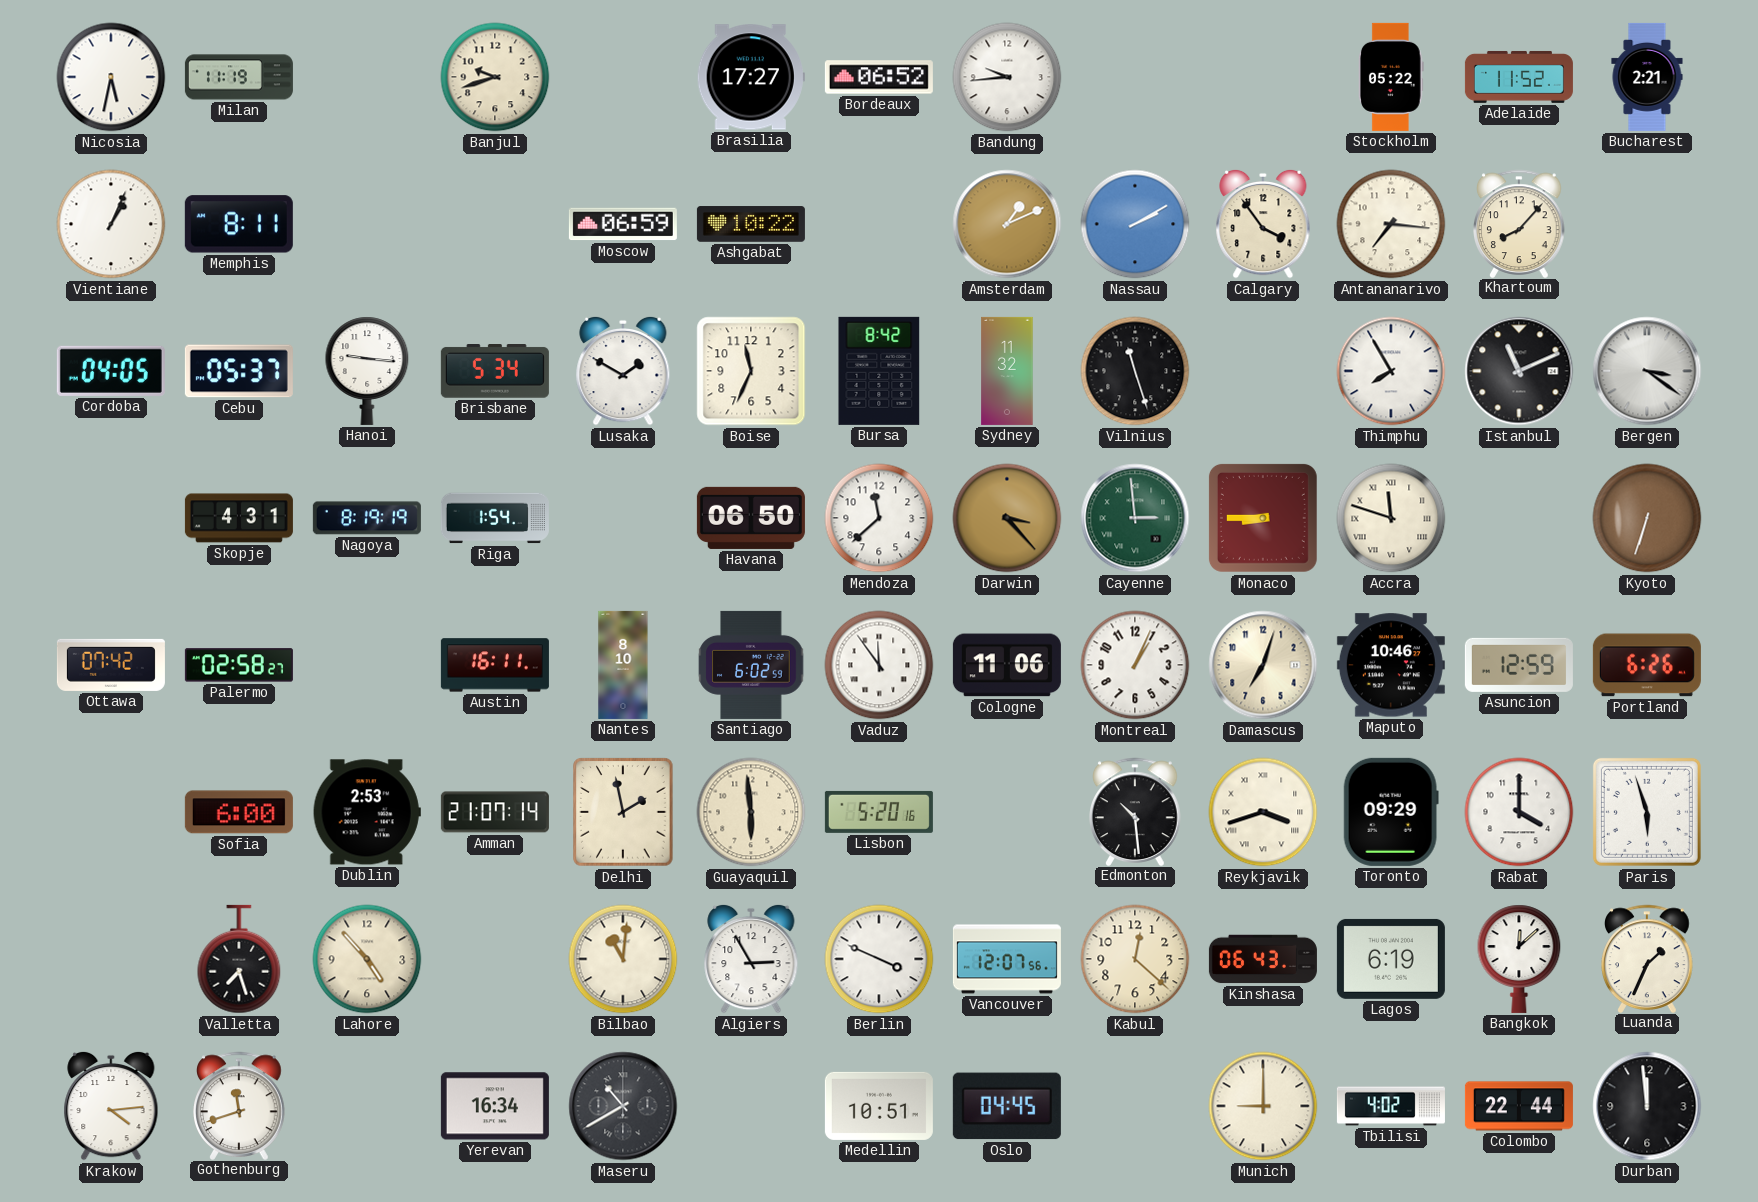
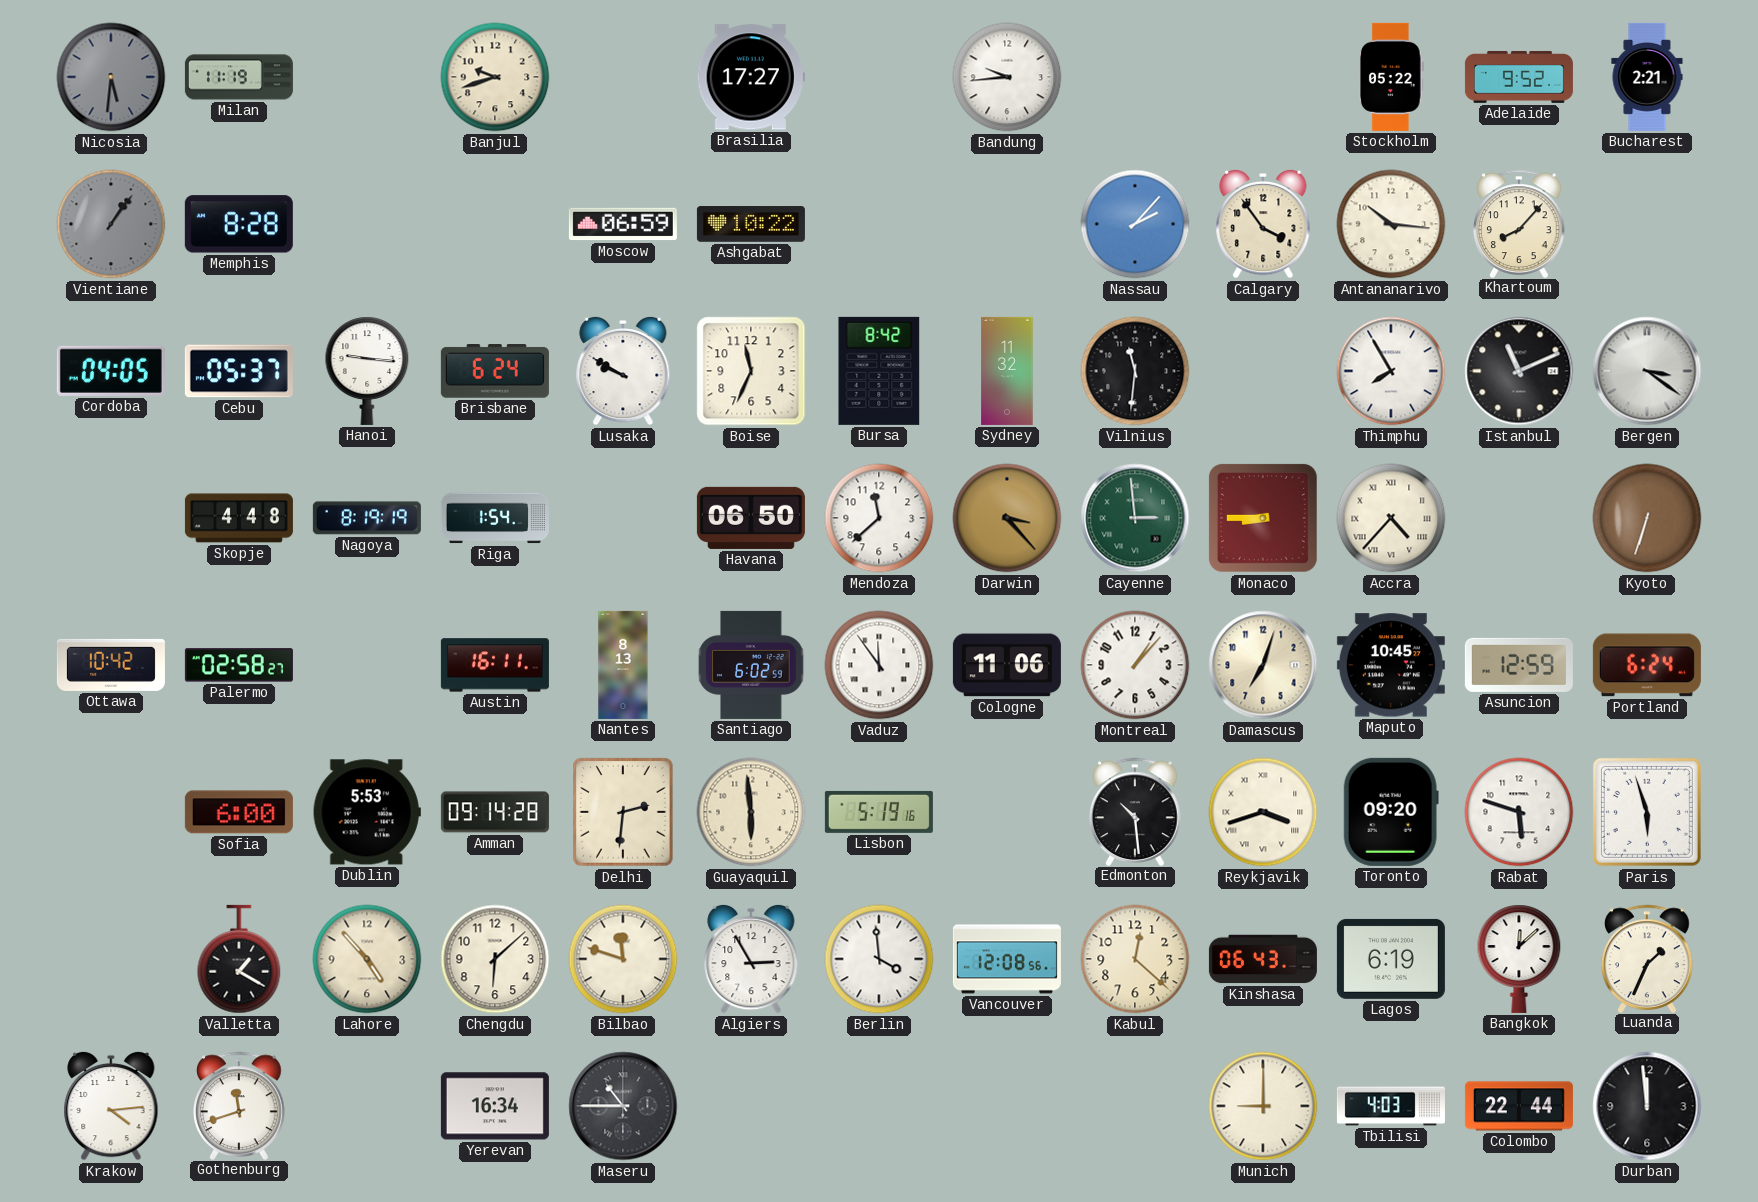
Nicosia: 5:32 -> 5:31 (111, 77)
Nicosia dial: white -> grey (111, 77)
Bordeaux: 06:52 -> none (879, 77)
Adelaide: 11:52 -> 9:52 (1519, 77)
Vientiane: 1:04 -> 1:06 (111, 224)
Vientiane dial: white -> grey (111, 224)
Memphis: 8:11 -> 8:28 (239, 224)
Amsterdam: 1:11 -> none (1007, 224)
Nassau: 2:10 -> 2:07 (1135, 224)
Antananarivo: 7:16 -> 10:16 (1391, 224)
Brisbane: 5:34 -> 6:24 (495, 372)
Lusaka: 1:50 -> 9:50 (623, 371)
Vilnius: 11:27 -> 11:31 (1135, 371)
Skopje: 4:31 -> 4:48 (239, 518)
Accra: 11:48 -> 4:37 (1391, 518)
Ottawa: 07:42 -> 10:42 (111, 665)
Nantes: 8:10 -> 8:13 (623, 665)
Montreal: 1:04 -> 1:07 (1135, 665)
Maputo: 10:46 -> 10:45 (1391, 665)
Portland: 6:26 -> 6:24 (1647, 665)
Dublin: 2:53 -> 5:53 (367, 812)
Amman: 21:07 -> 09:14 (495, 812)
Delhi: 1:58 -> 2:31 (623, 812)
Lisbon: 5:20 -> 5:19 (879, 812)
Toronto: 09:29 -> 09:20 (1391, 812)
Rabat: 4:00 -> 5:48 (1519, 812)
Valletta: 7:27 -> 1:20 (239, 959)
Chengdu: none -> 6:08 (495, 959)
Bilbao: 11:01 -> 11:48 (623, 959)
Berlin: 3:49 -> 3:59 (879, 959)
Vancouver: 12:07 -> 12:08 (1007, 959)
Maseru: 10:40 -> 10:45 (623, 1106)
Medellin: 10:51 -> none (879, 1106)
Oslo: 04:45 -> none (1007, 1106)
Tbilisi: 4:02 -> 4:03 (1391, 1106)
